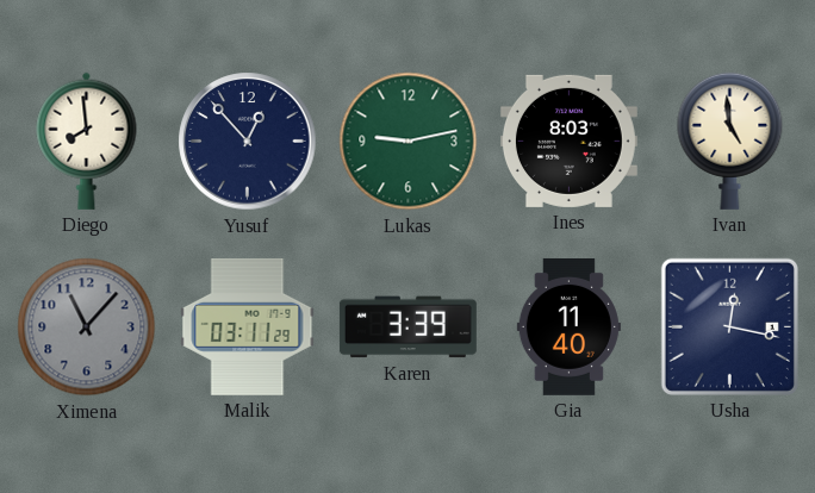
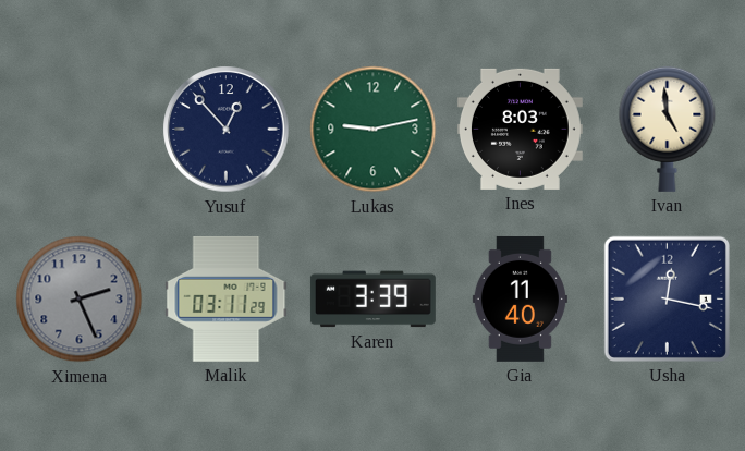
Diego: 7:59 -> none (87, 141)
Ximena: 11:07 -> 2:26 (80, 300)
